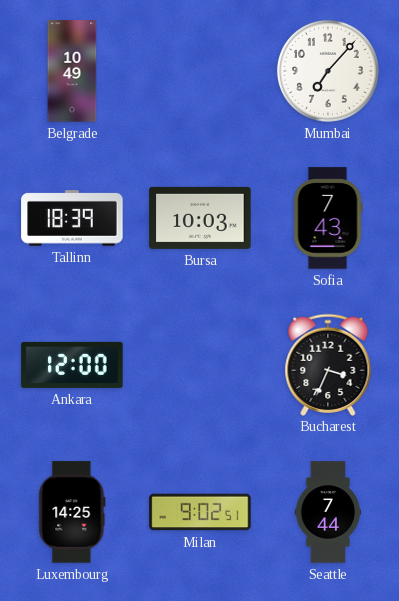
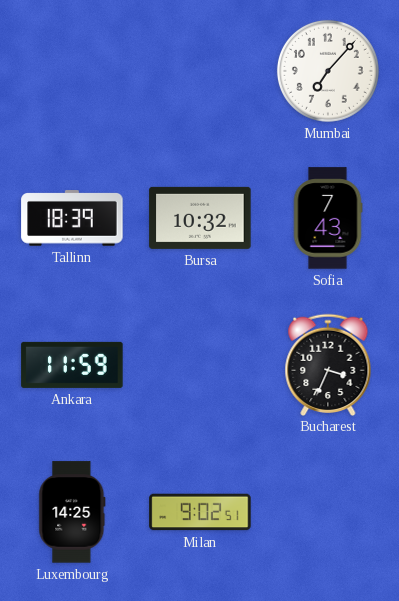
Belgrade: 10:49 -> none (72, 71)
Bursa: 10:03 -> 10:32 (200, 218)
Ankara: 12:00 -> 11:59 (72, 365)
Seattle: 7:44 -> none (327, 512)
